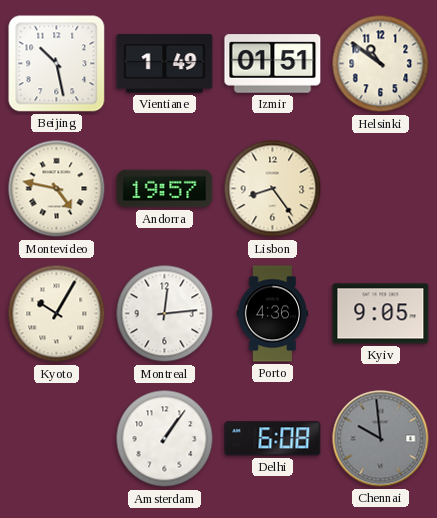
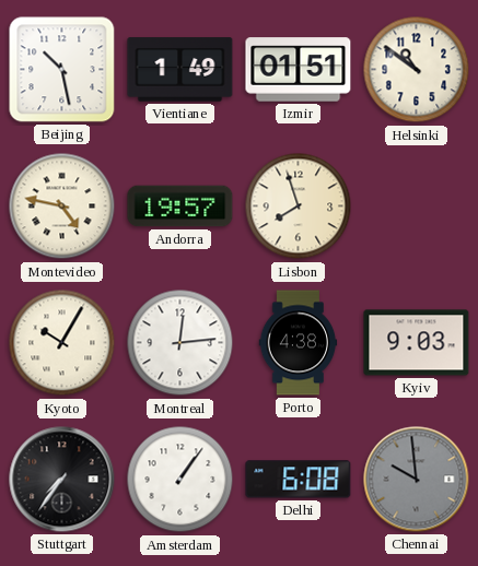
Lisbon: 8:24 -> 7:57 (299, 207)
Porto: 4:36 -> 4:38 (299, 343)
Kyiv: 9:05 -> 9:03 (417, 343)
Stuttgart: none -> 7:36 (62, 480)
